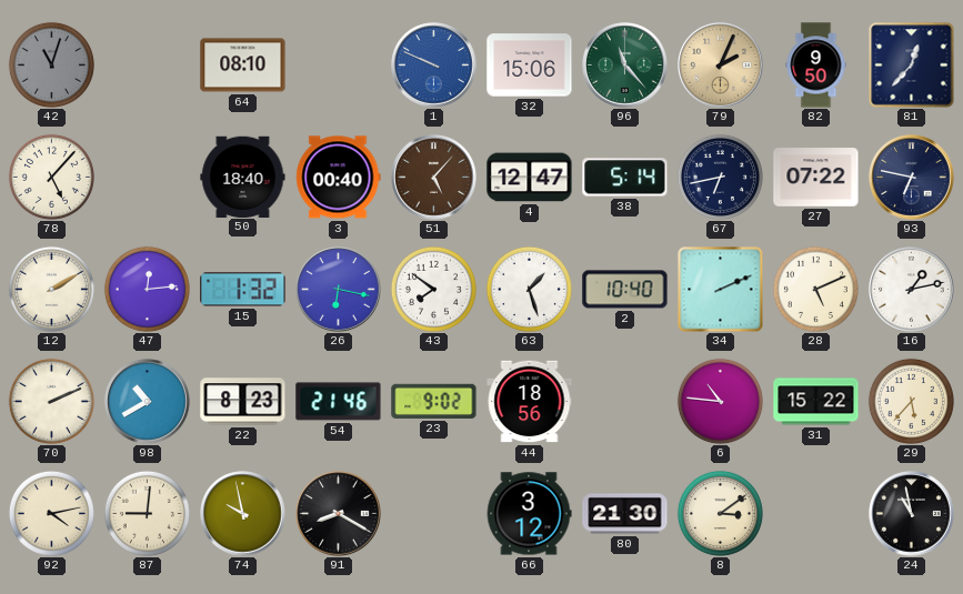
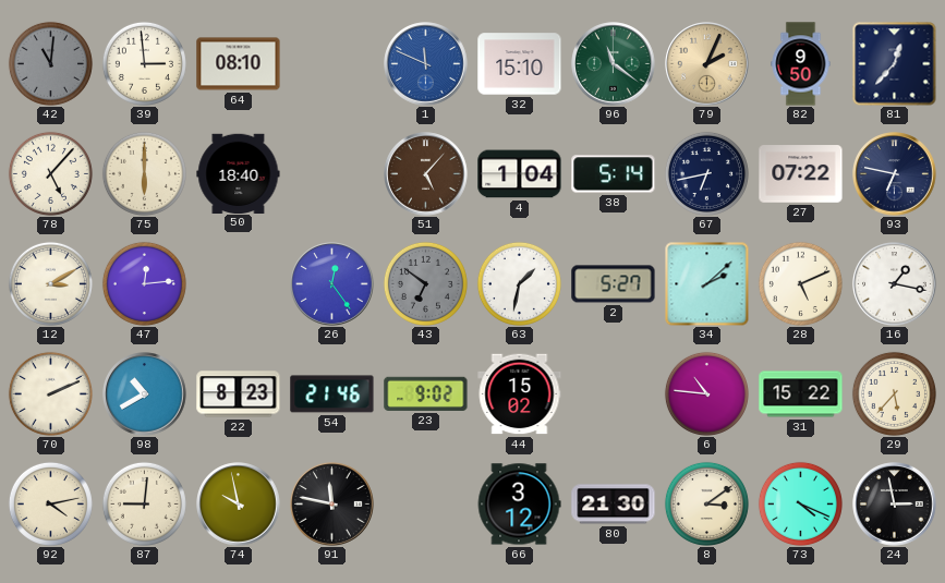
42: 11:03 -> 11:01 (50, 63)
39: none -> 2:59 (144, 63)
1: 9:49 -> 11:49 (426, 64)
32: 15:06 -> 15:10 (520, 64)
96: 11:23 -> 11:21 (614, 64)
75: none -> 6:00 (144, 173)
3: 00:40 -> none (339, 178)
4: 12:47 -> 1:04 (520, 174)
12: 2:10 -> 3:10 (50, 283)
15: 1:32 -> none (243, 290)
26: 6:17 -> 12:24 (332, 284)
43: 7:51 -> 6:51 (425, 283)
43 dial: white -> grey (425, 283)
63: 1:27 -> 1:32 (519, 283)
2: 10:40 -> 5:27 (614, 284)
34: 2:11 -> 2:08 (706, 283)
16: 1:13 -> 1:17 (895, 284)
44: 18:56 -> 15:02 (520, 394)
91: 8:20 -> 11:47 (332, 505)
73: none -> 4:19 (800, 503)
24: 10:58 -> 2:58 (895, 505)
